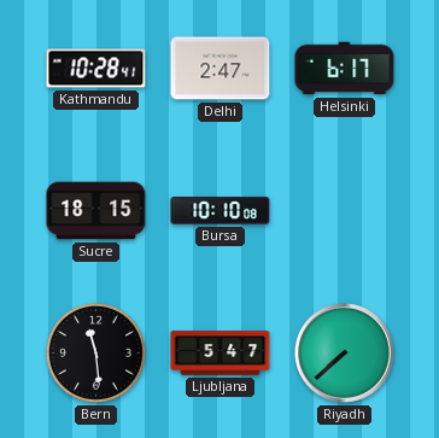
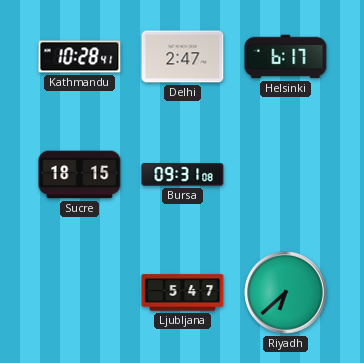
Bursa: 10:10 -> 09:31 (183, 175)
Bern: 11:29 -> none (95, 352)
Riyadh: 7:38 -> 6:38 (286, 293)
